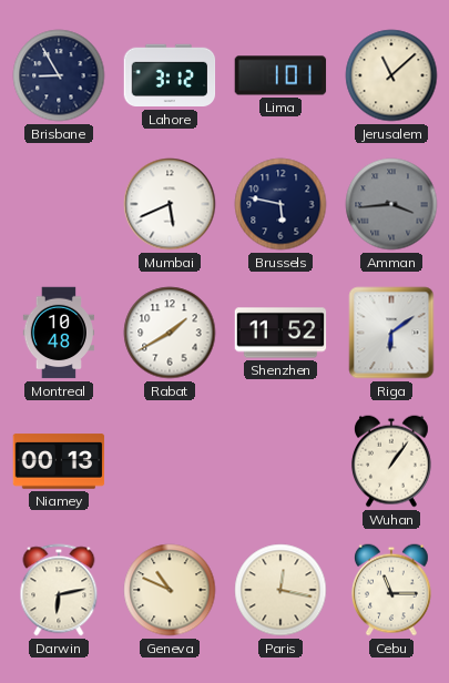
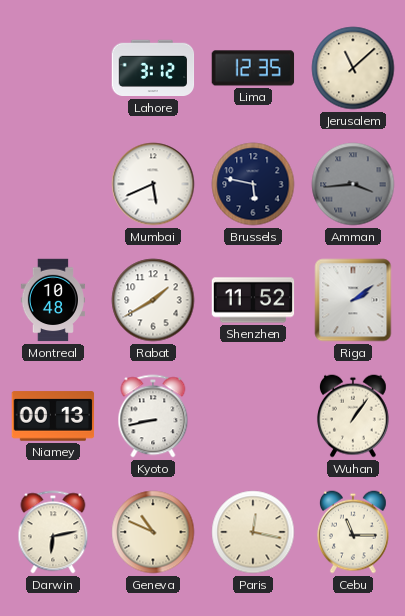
Brisbane: 8:55 -> none (59, 75)
Lima: 1:01 -> 12:35 (253, 68)
Riga: 6:09 -> 2:09 (353, 300)
Kyoto: none -> 8:43 (153, 416)
